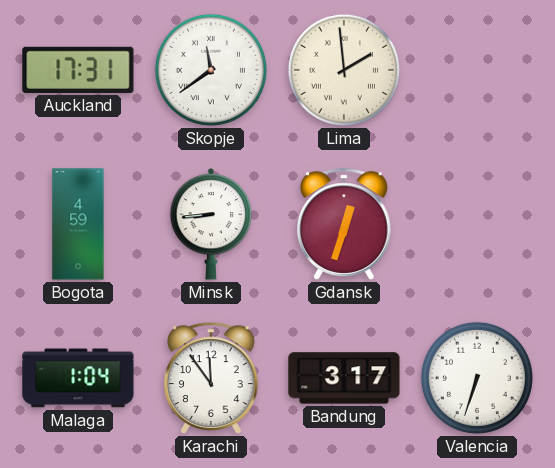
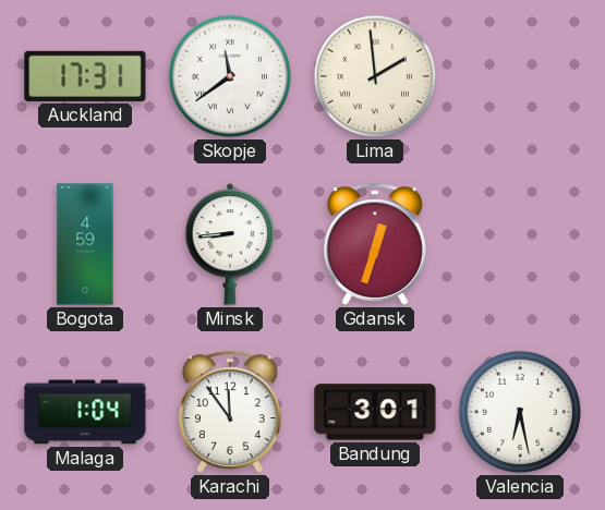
Bandung: 3:17 -> 3:01 (375, 412)
Valencia: 6:33 -> 6:28 (520, 412)
